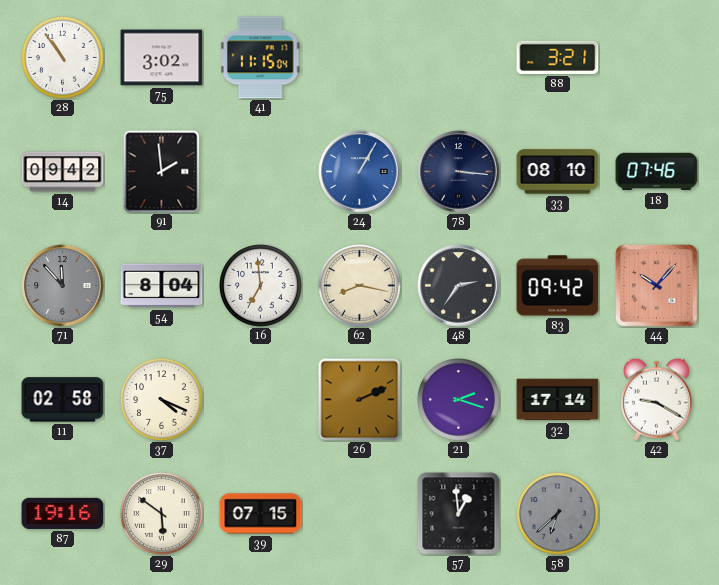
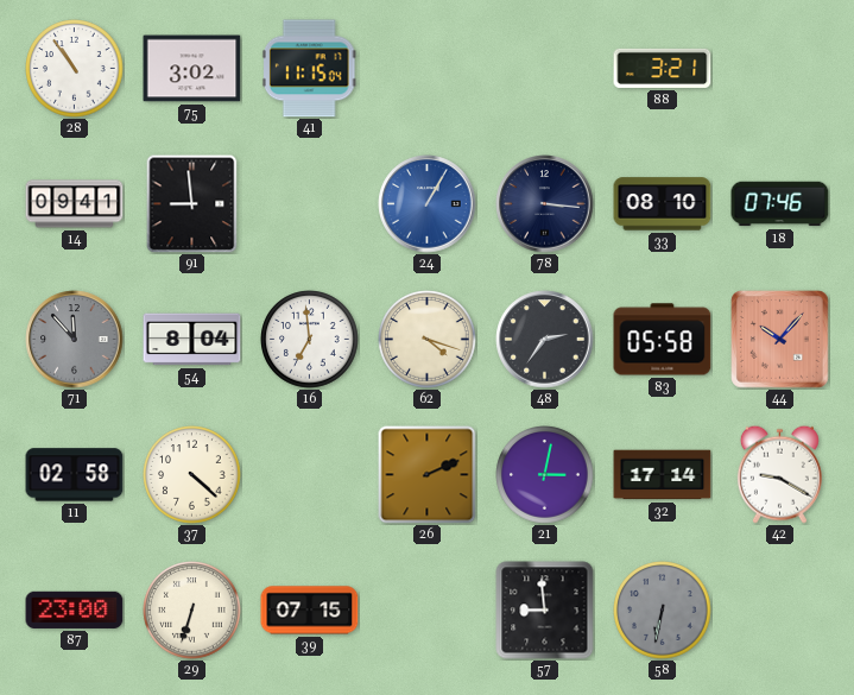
14: 09:42 -> 09:41 (75, 204)
91: 1:59 -> 8:59 (192, 203)
62: 8:17 -> 4:18 (428, 340)
83: 09:42 -> 05:58 (663, 340)
37: 4:19 -> 4:22 (192, 475)
21: 2:18 -> 3:02 (545, 475)
87: 19:16 -> 23:00 (75, 609)
29: 5:51 -> 6:33 (192, 611)
57: 12:59 -> 8:59 (545, 611)
58: 6:38 -> 6:32 (663, 611)
